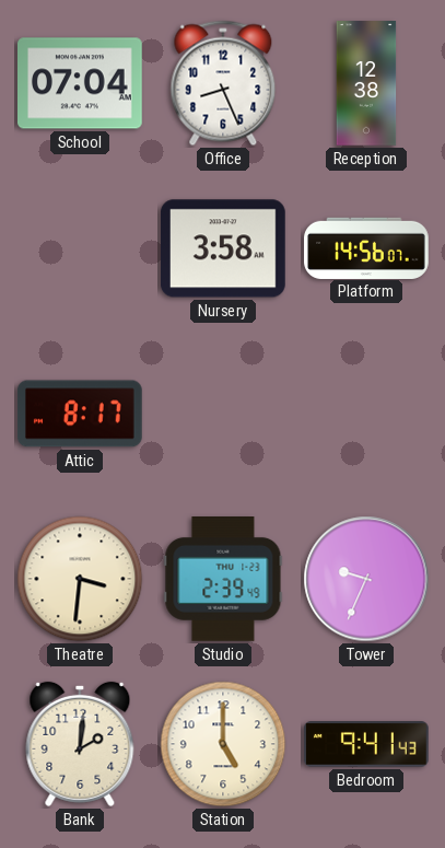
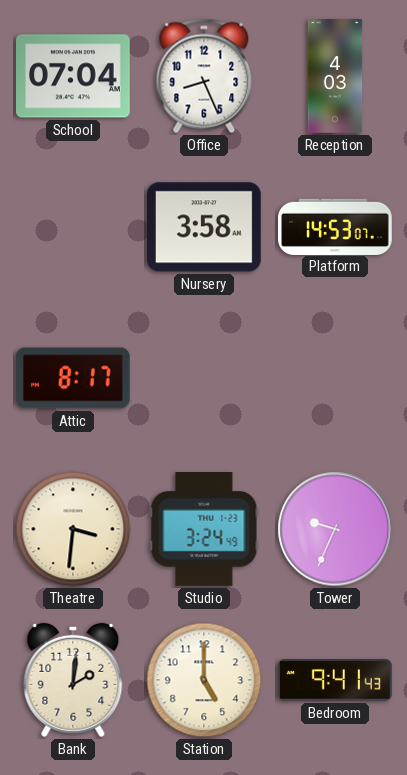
Reception: 12:38 -> 4:03 (335, 76)
Platform: 14:56 -> 14:53 (335, 226)
Studio: 2:39 -> 3:24 (204, 530)
